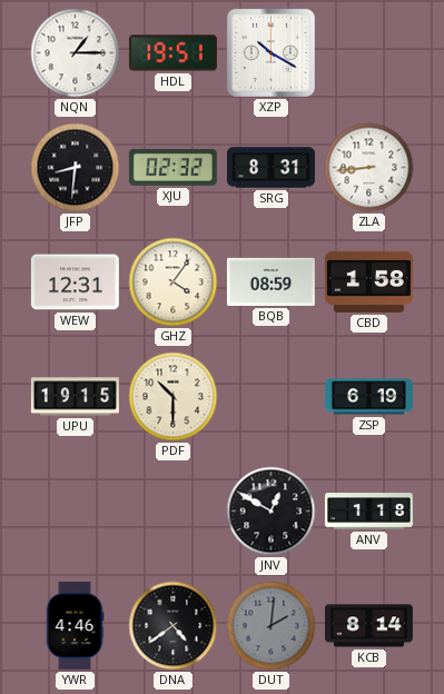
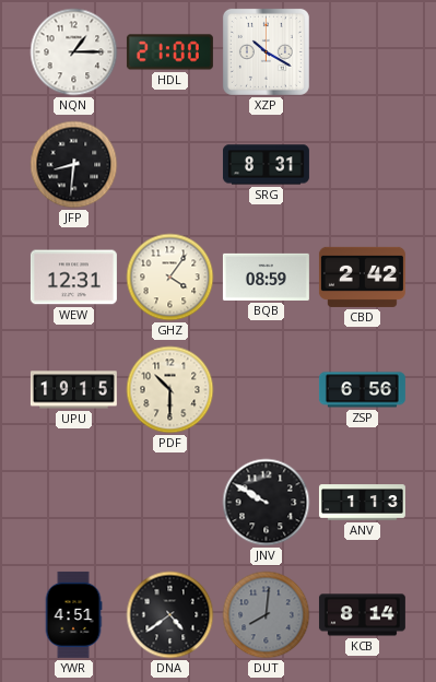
HDL: 19:51 -> 21:00 (169, 52)
XJU: 02:32 -> none (172, 167)
ZLA: 8:44 -> none (369, 168)
CBD: 1:58 -> 2:42 (362, 277)
ZSP: 6:19 -> 6:56 (362, 390)
JNV: 12:50 -> 9:50 (267, 503)
ANV: 1:18 -> 1:13 (362, 503)
YWR: 4:46 -> 4:51 (73, 614)
DUT: 2:01 -> 8:01 (267, 615)
